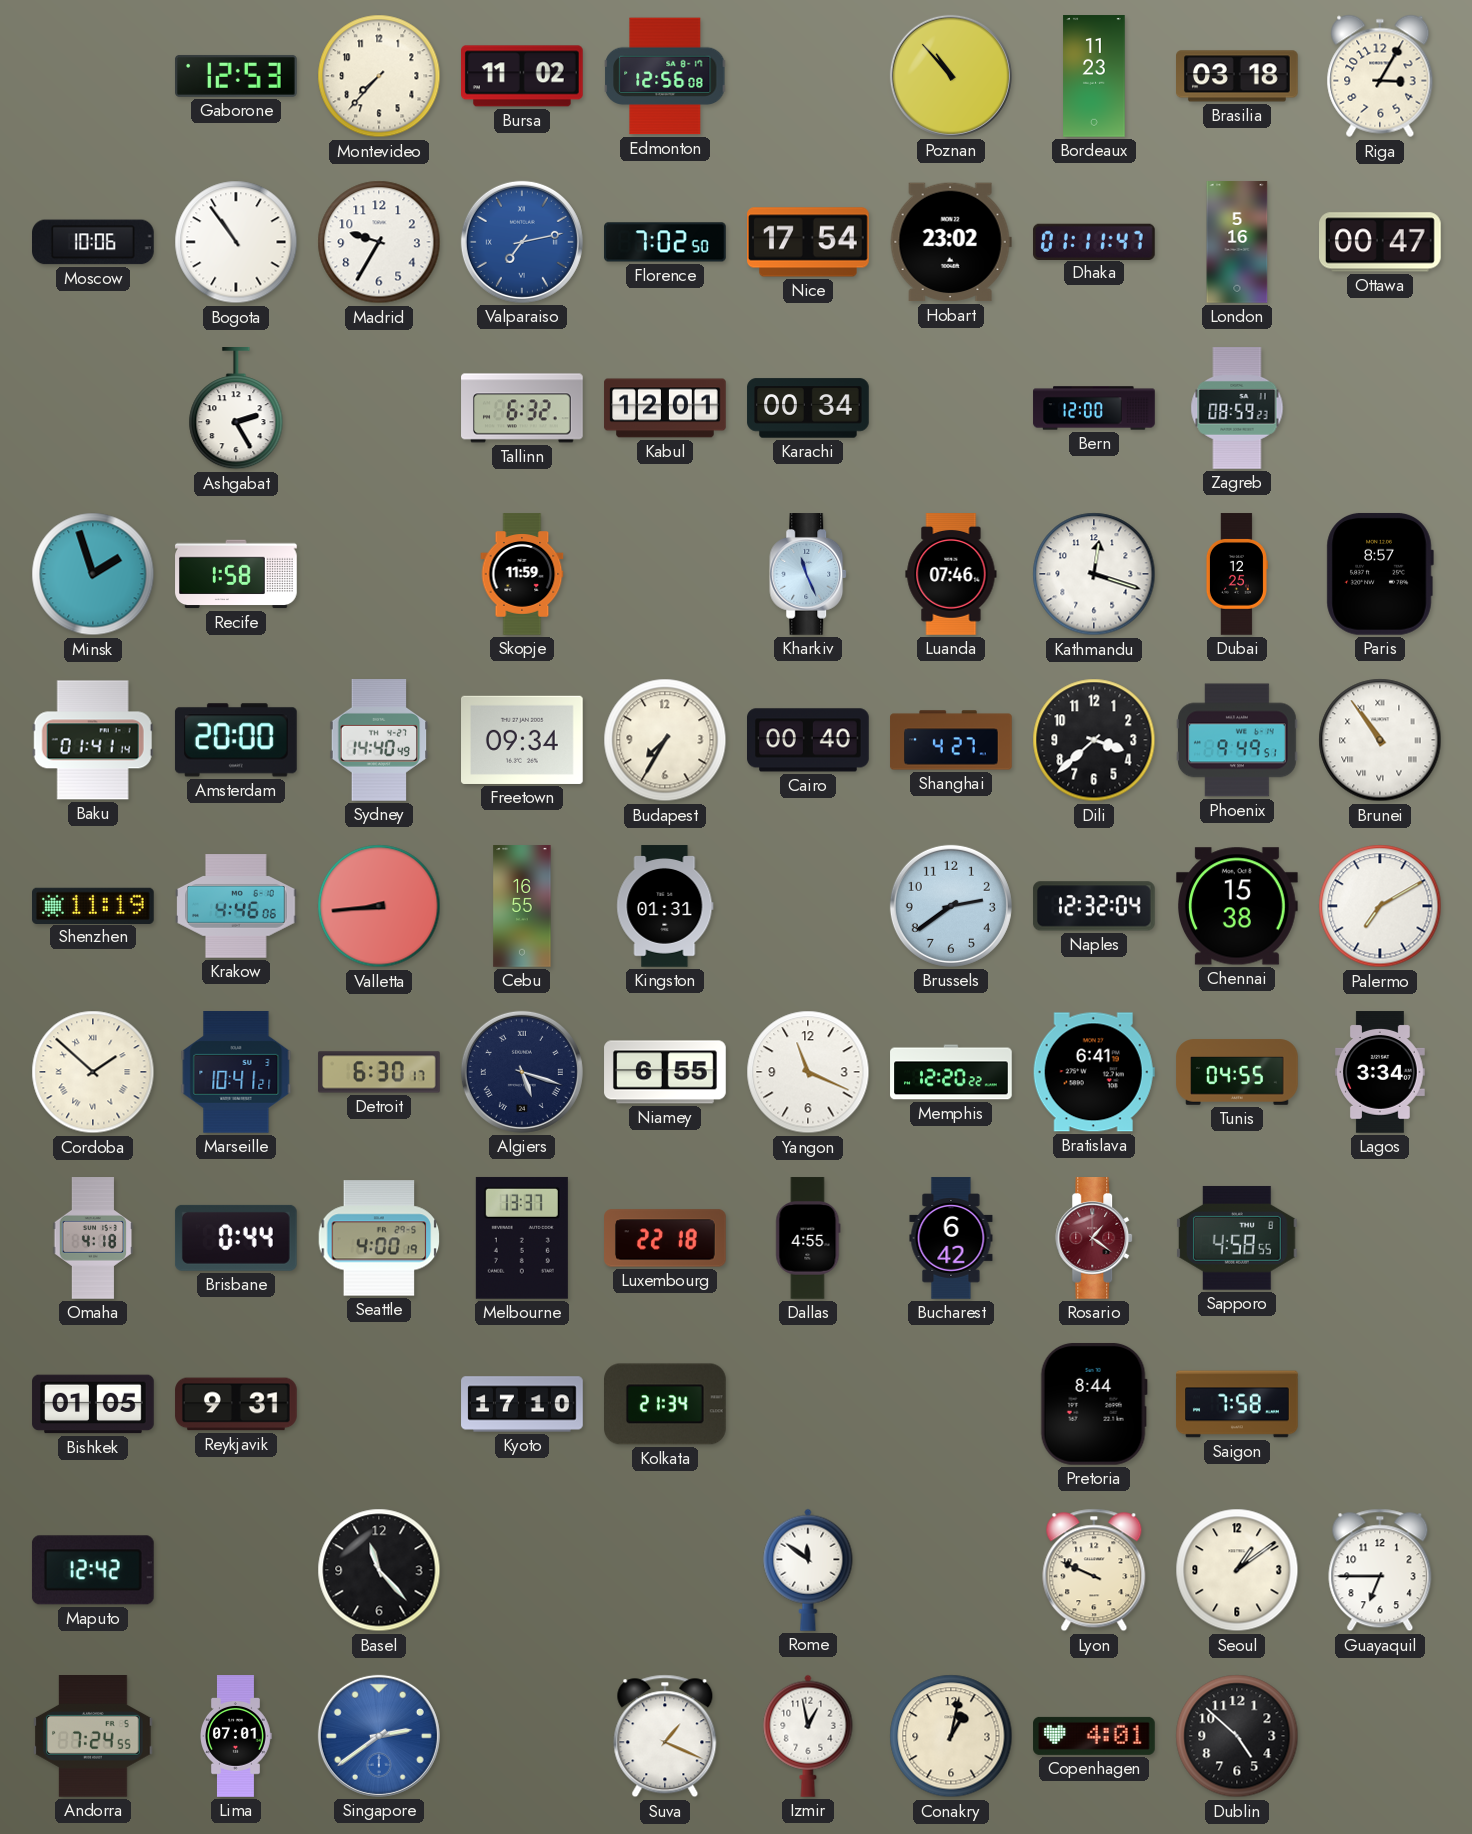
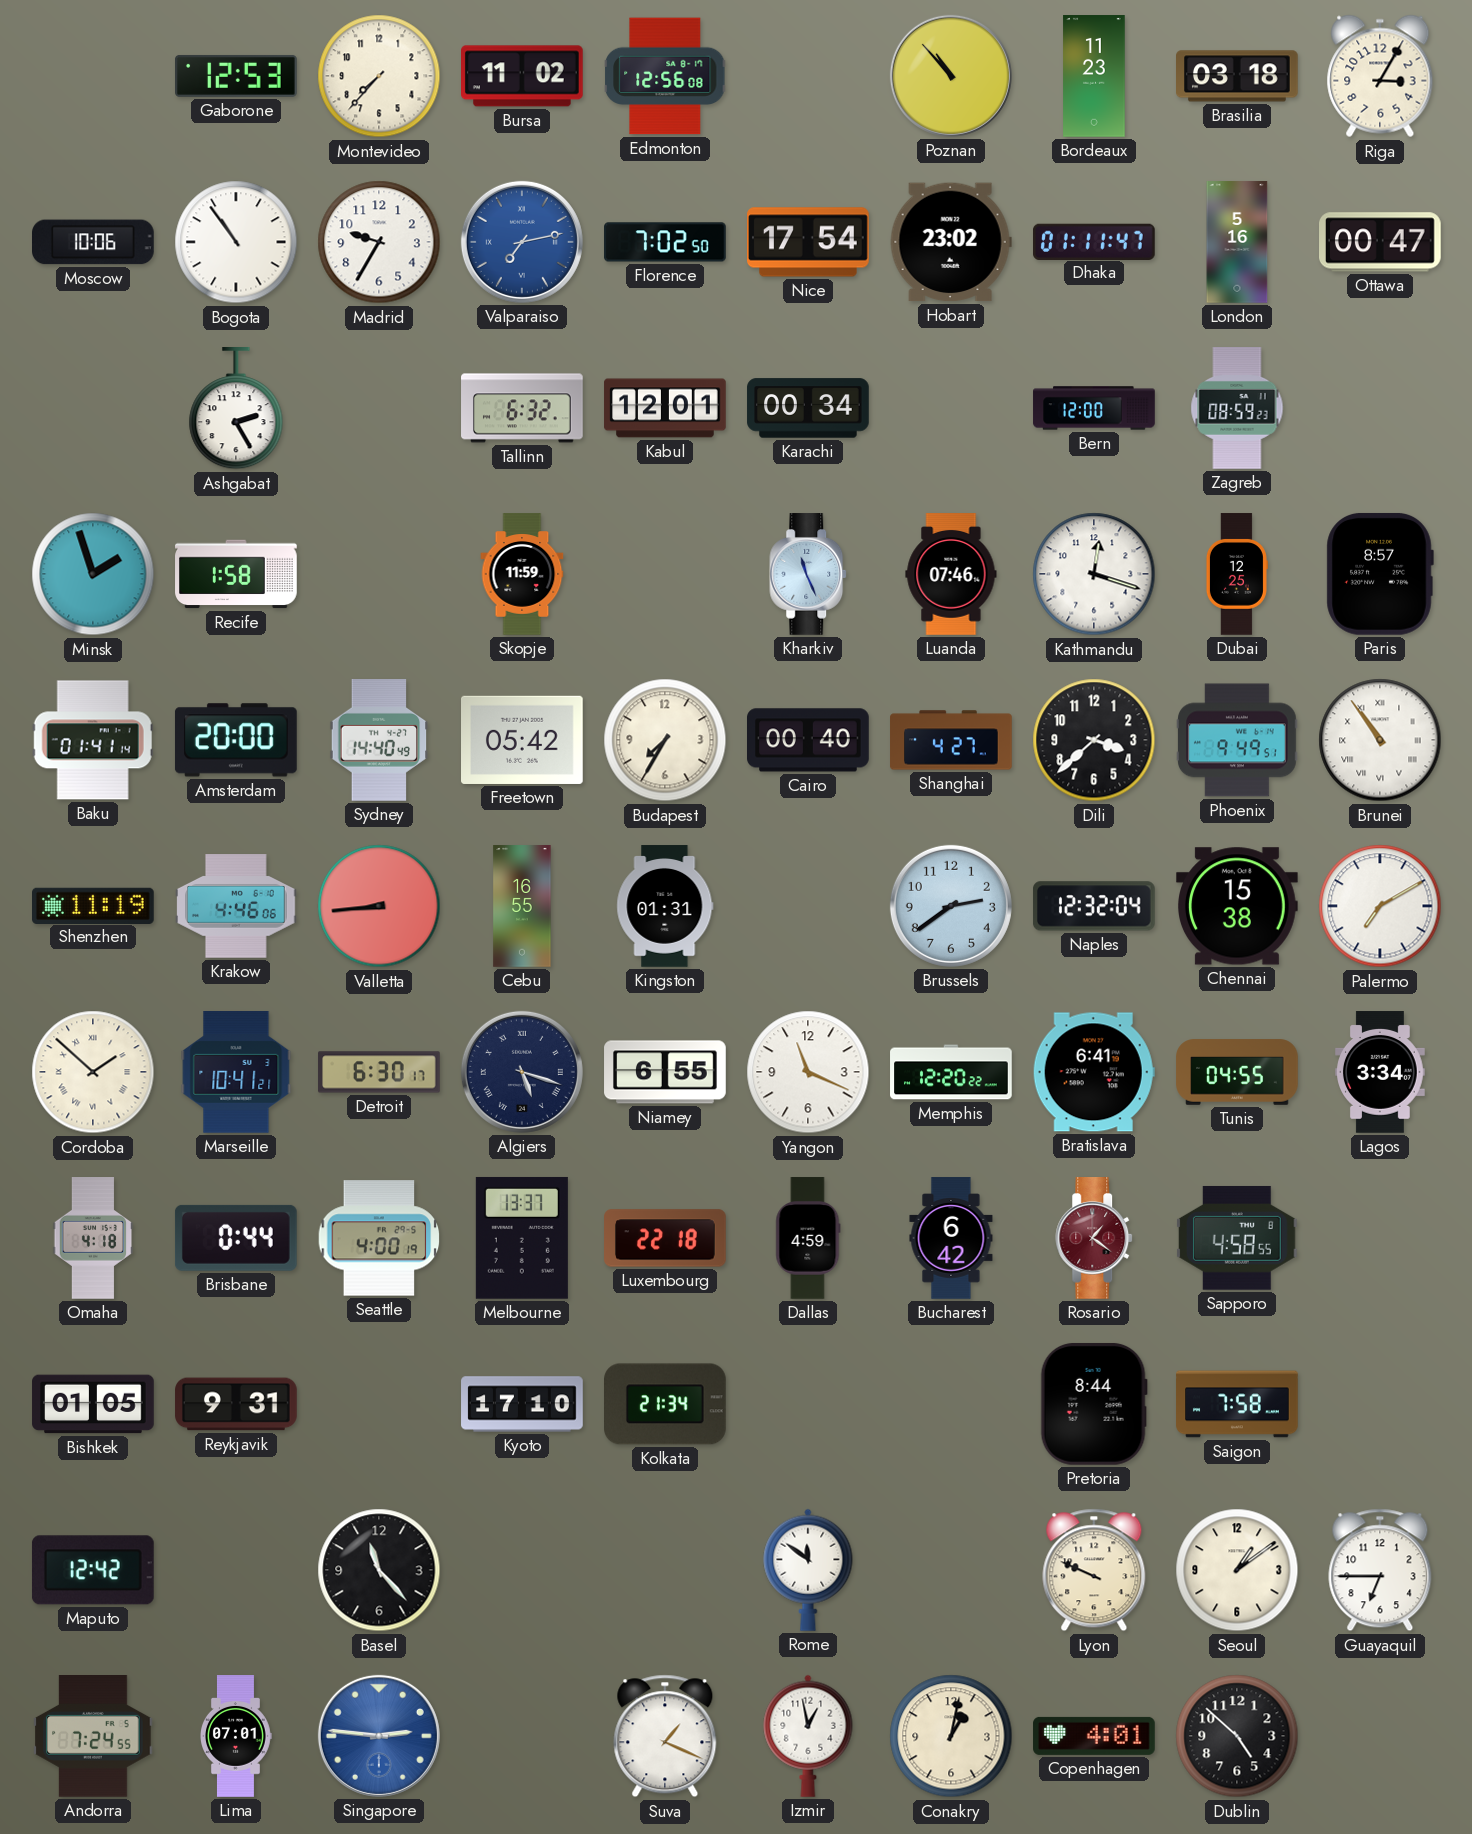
Freetown: 09:34 -> 05:42 (523, 740)
Dallas: 4:55 -> 4:59 (808, 1238)
Singapore: 2:39 -> 2:46 (379, 1736)
